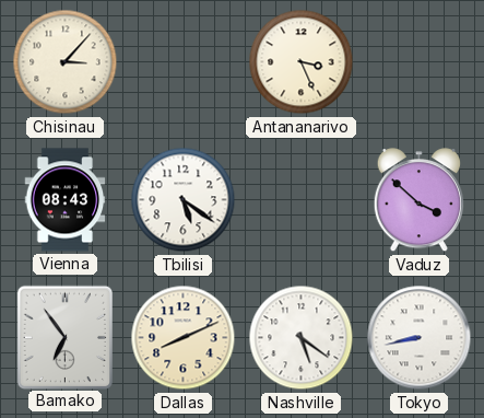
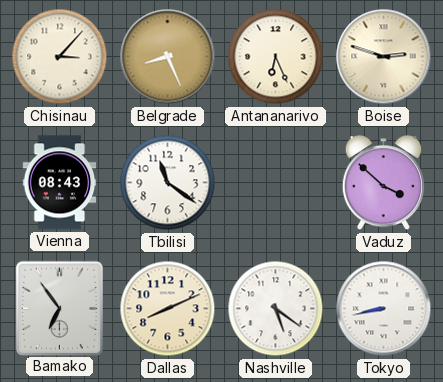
Belgrade: none -> 8:26 (168, 57)
Antananarivo: 3:26 -> 6:26 (276, 57)
Boise: none -> 2:48 (384, 57)
Tbilisi: 5:21 -> 11:21 (168, 183)
